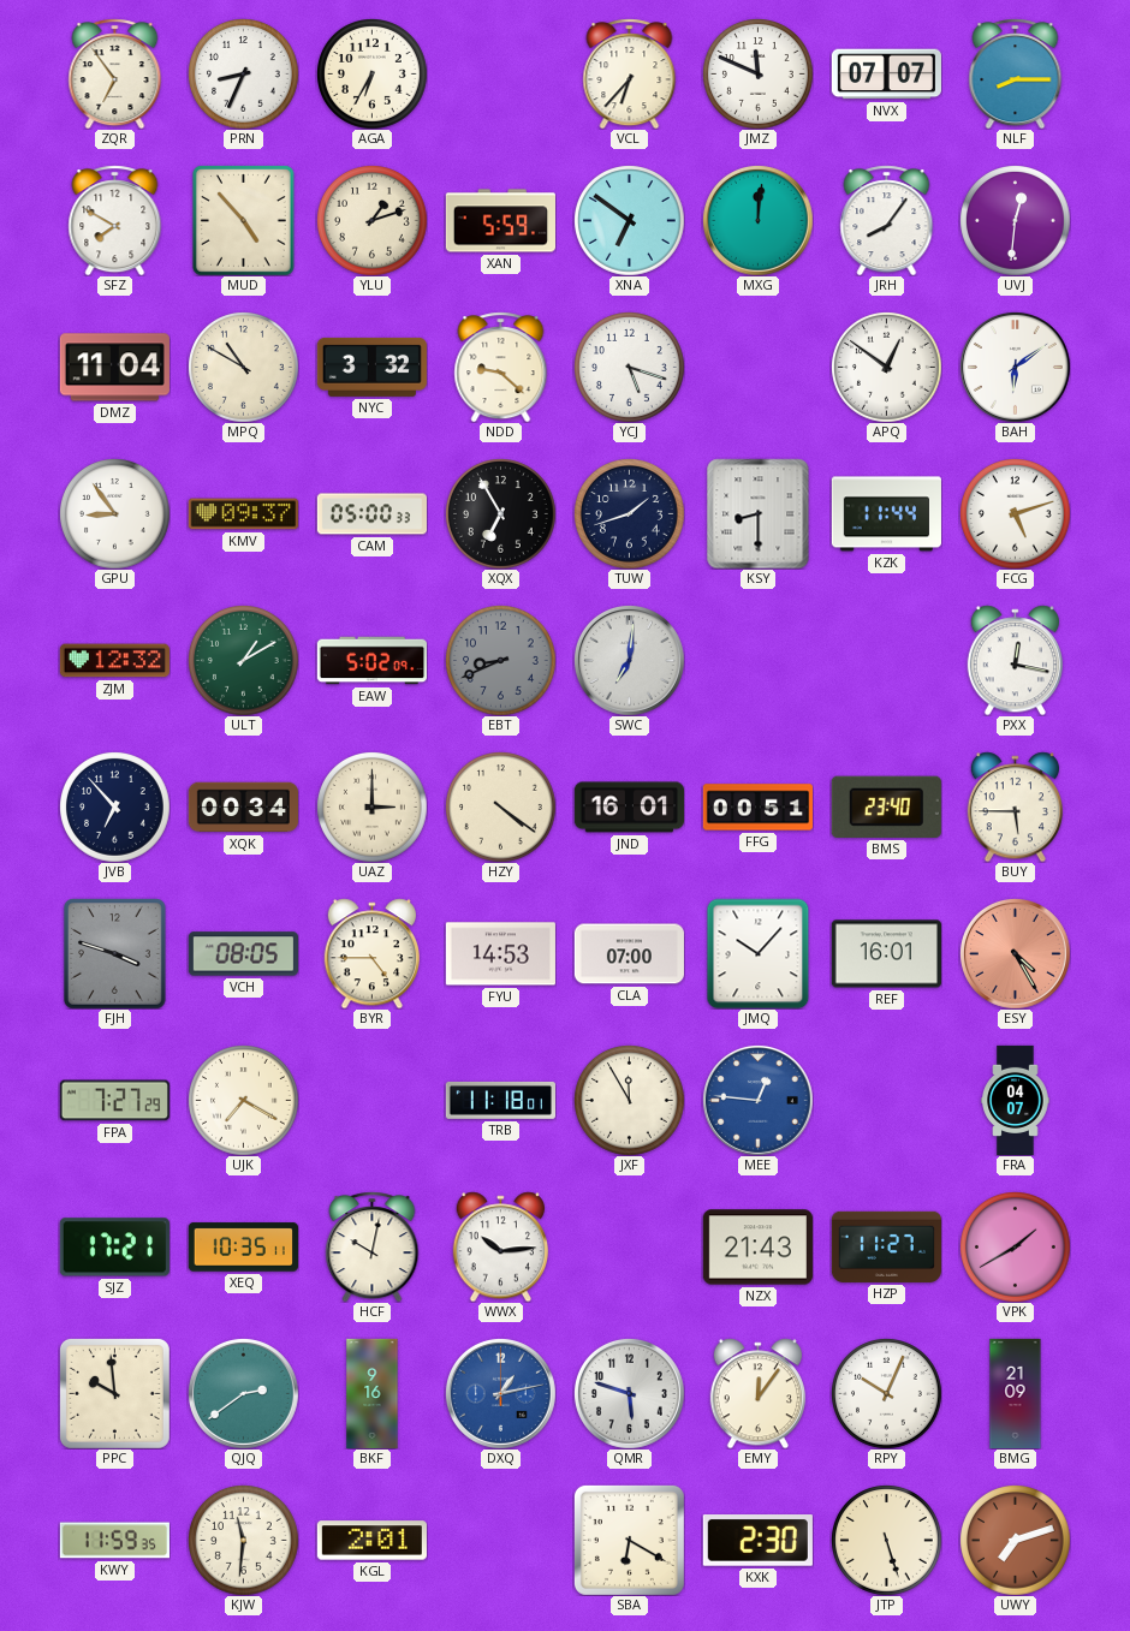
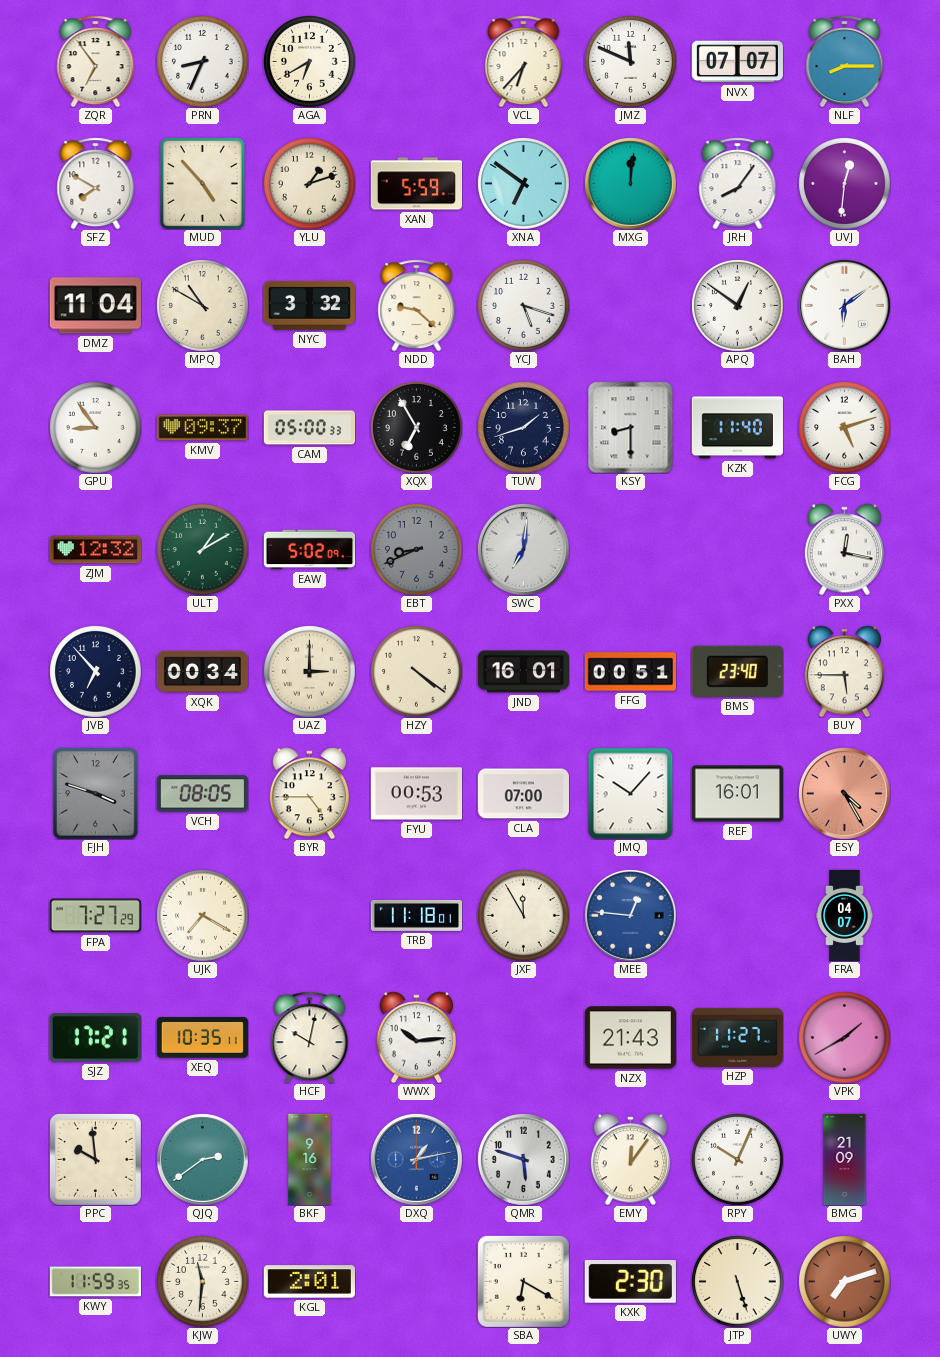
AGA: 6:35 -> 6:40 (310, 62)
KZK: 11:44 -> 11:40 (737, 428)
FYU: 14:53 -> 00:53 (416, 794)
